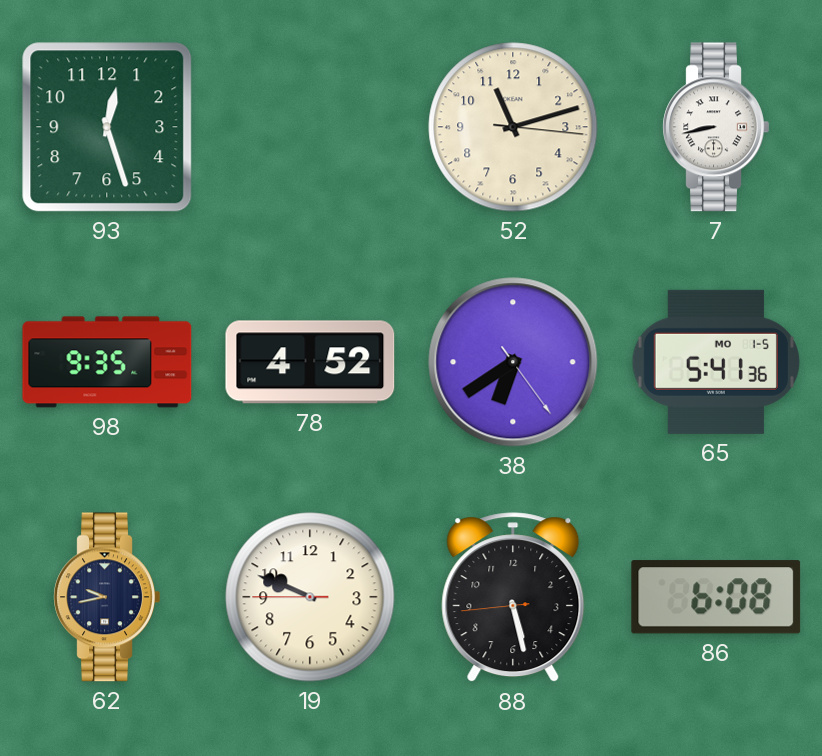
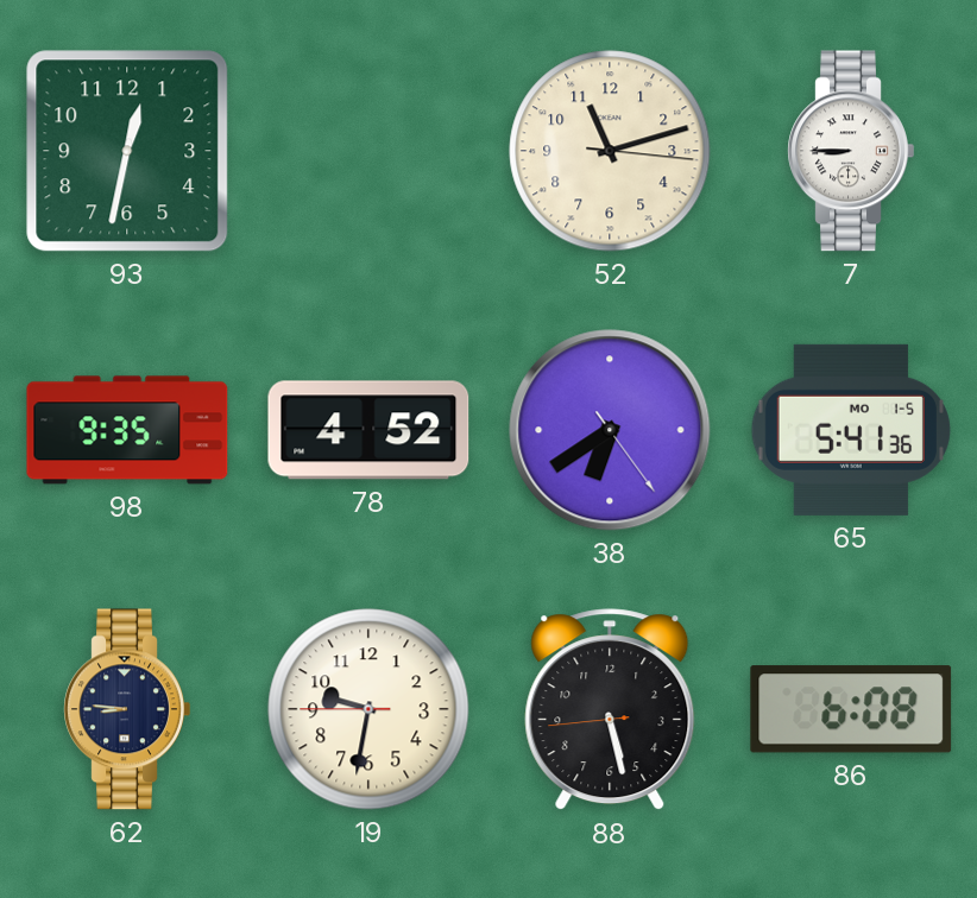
93: 12:27 -> 12:32 (127, 151)
7: 8:43 -> 8:45 (851, 151)
62: 9:43 -> 8:46 (127, 709)
19: 9:48 -> 9:31 (368, 709)
